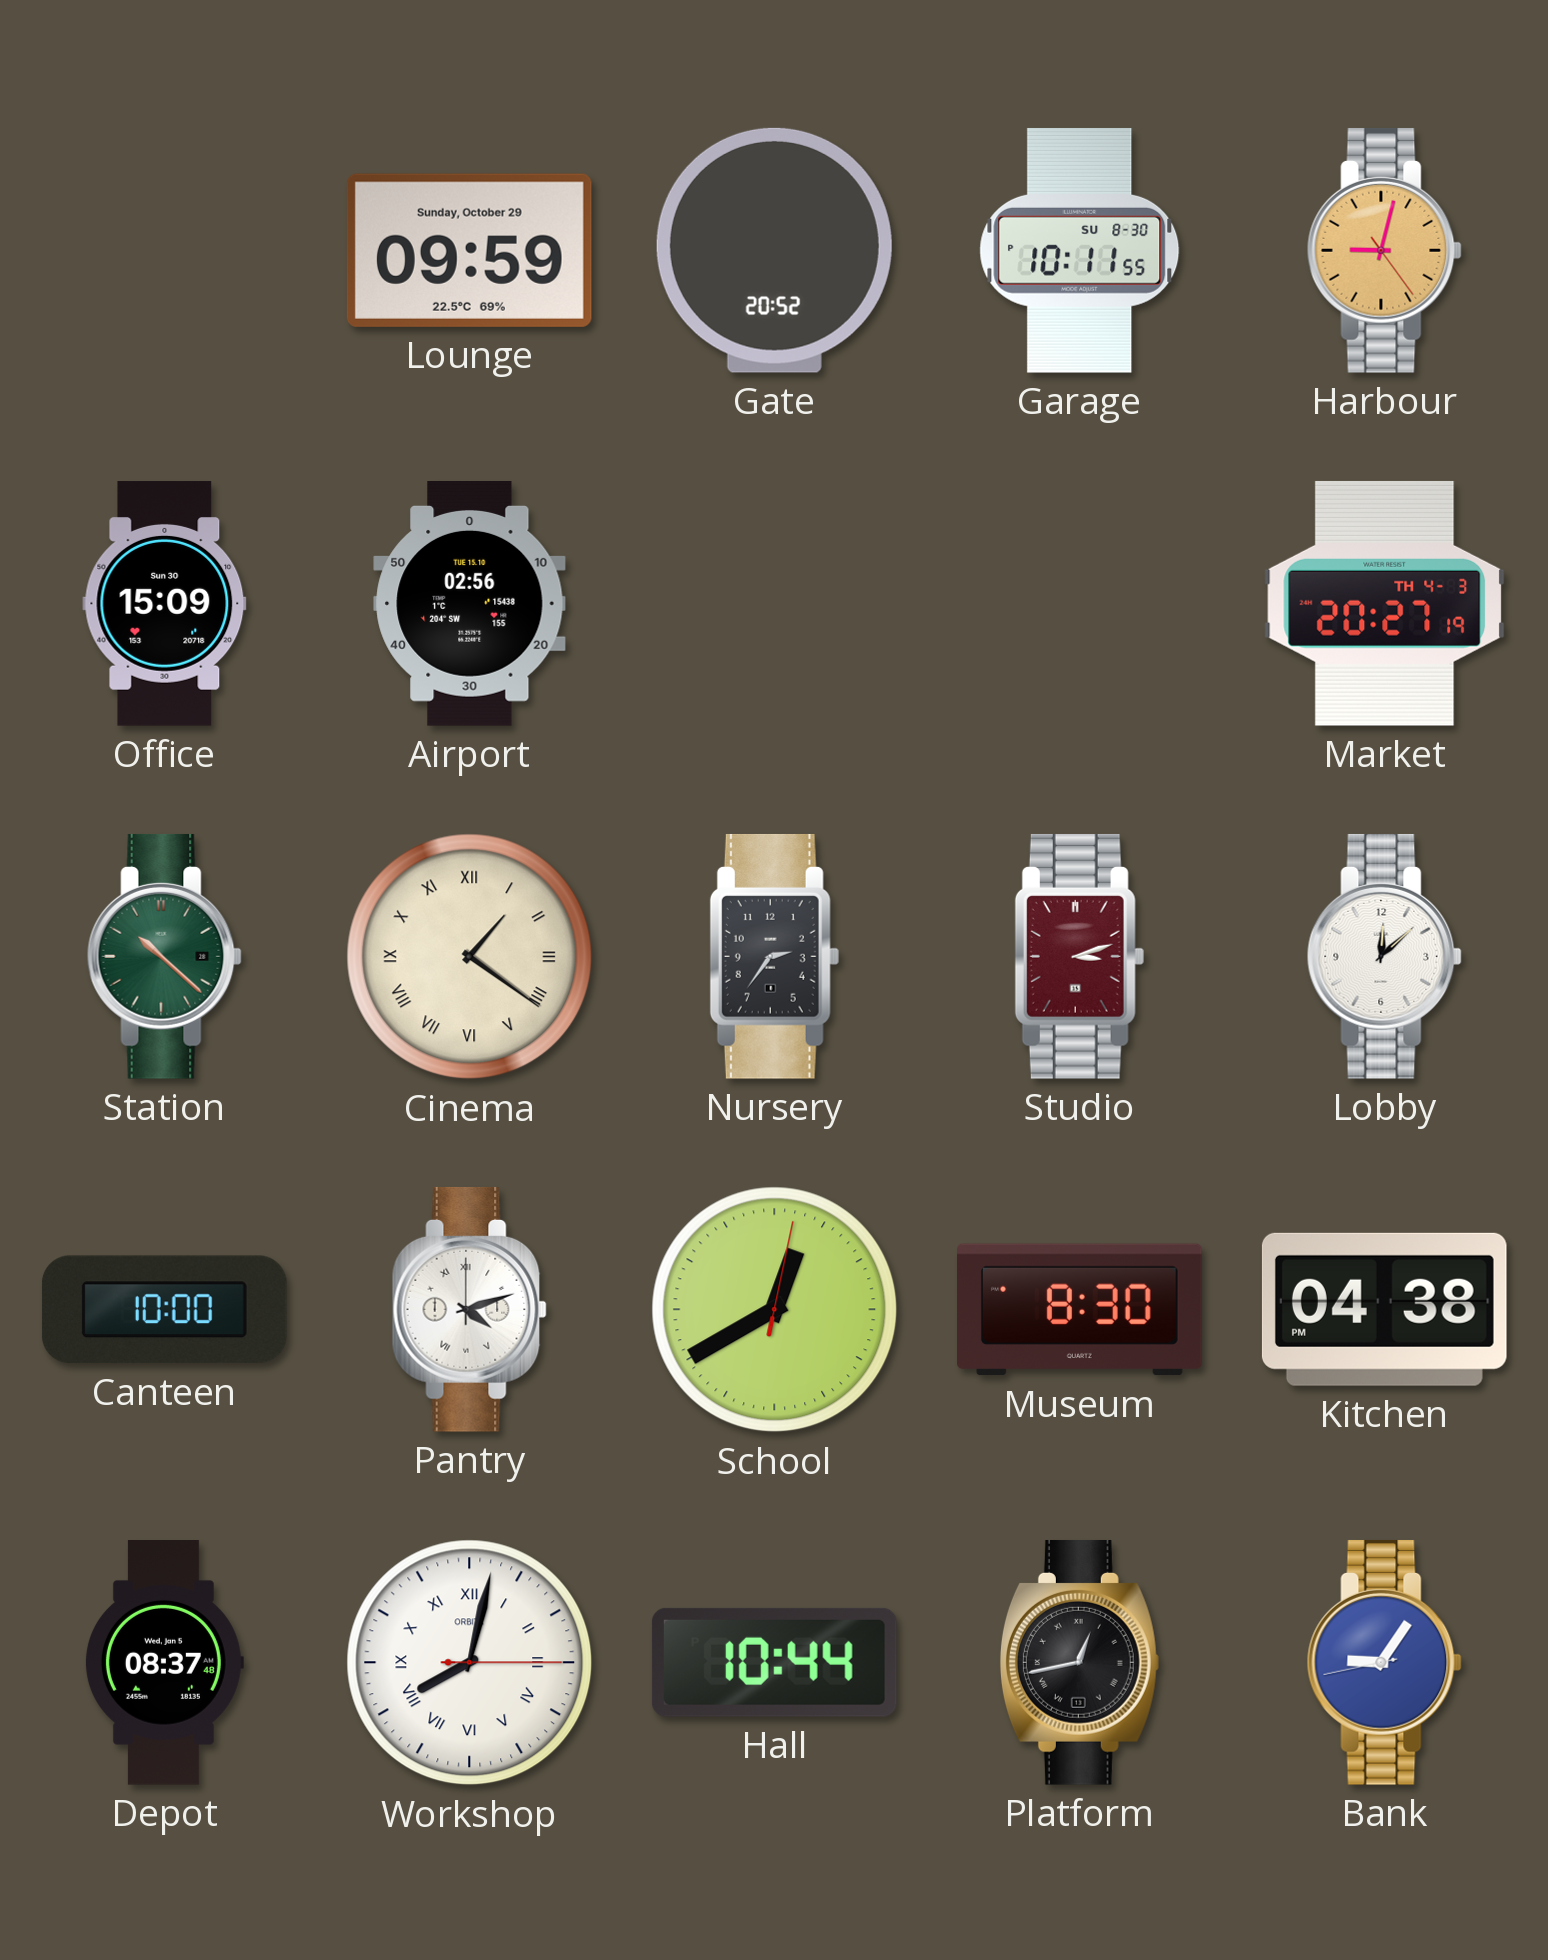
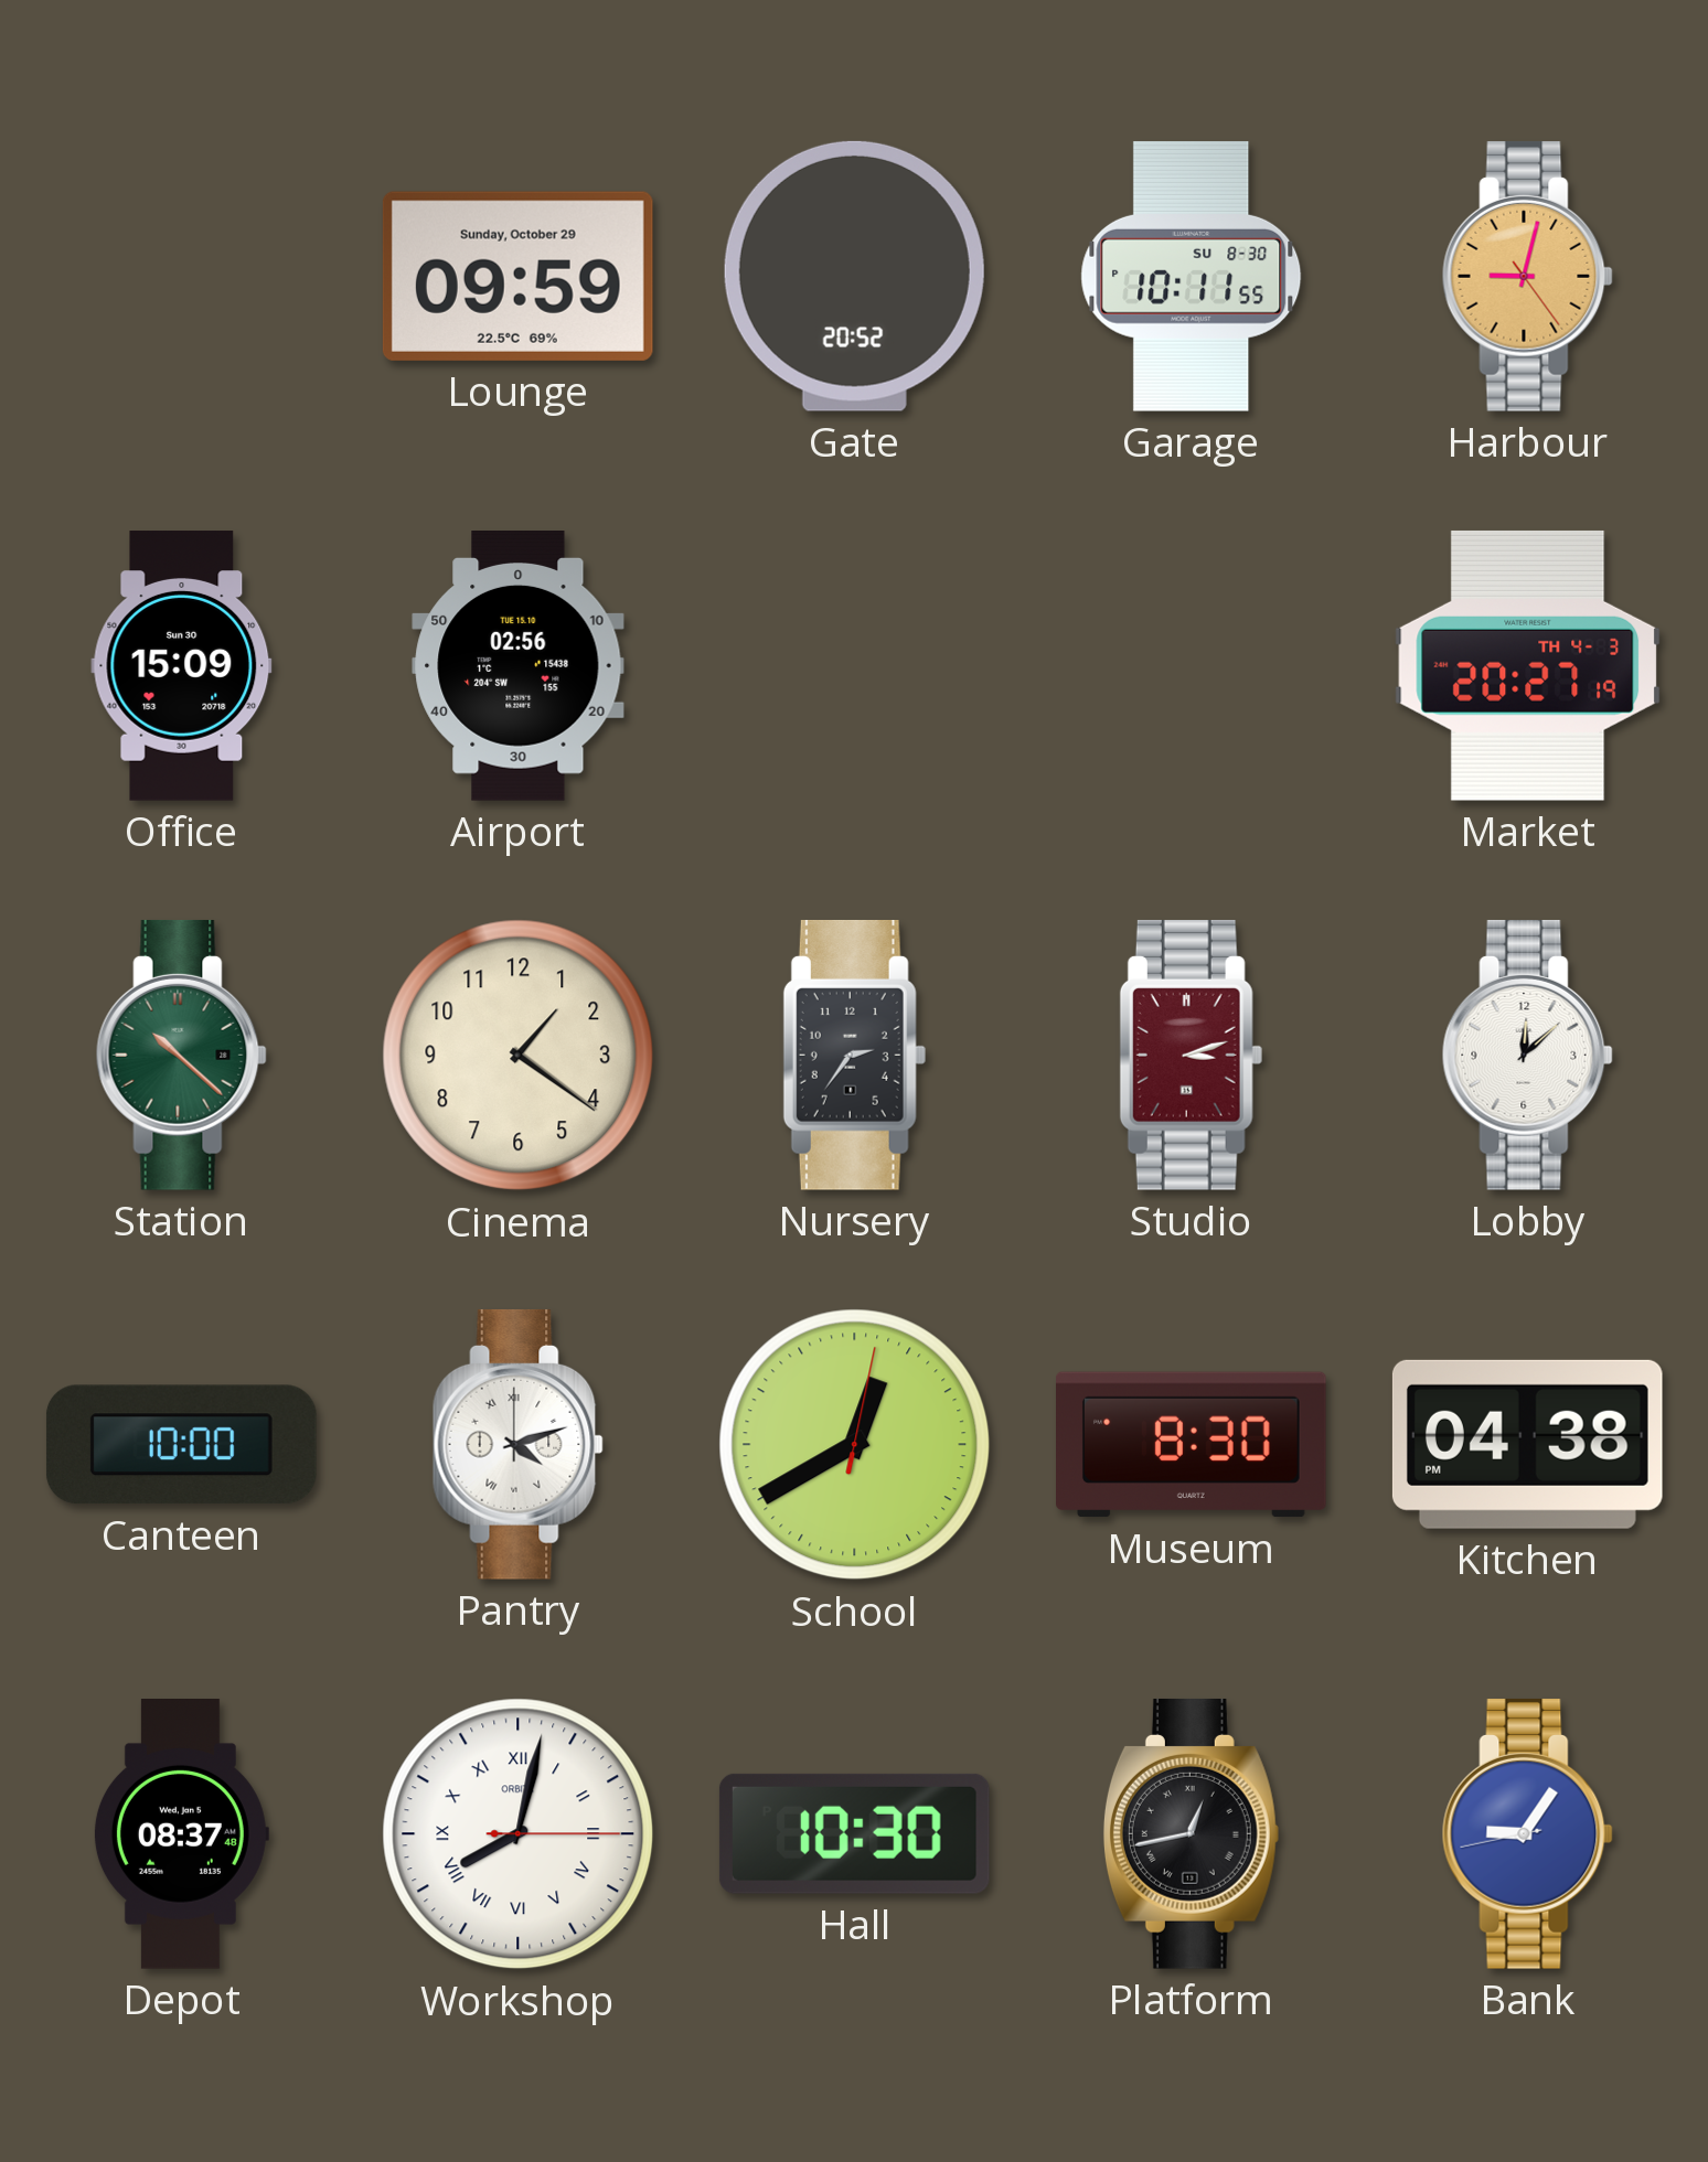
Cinema numerals: Roman -> Arabic (519, 1056)
Hall: 10:44 -> 10:30 (854, 1833)
